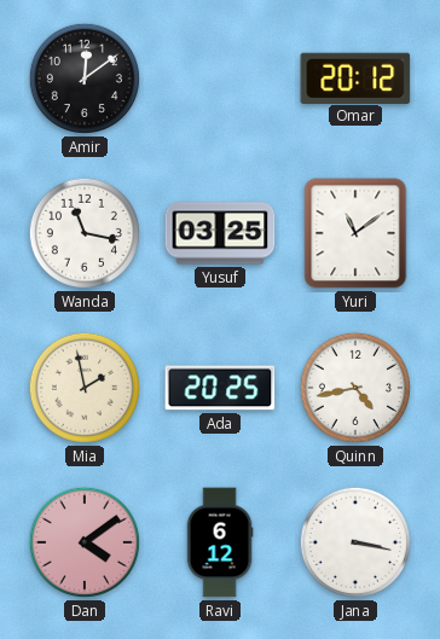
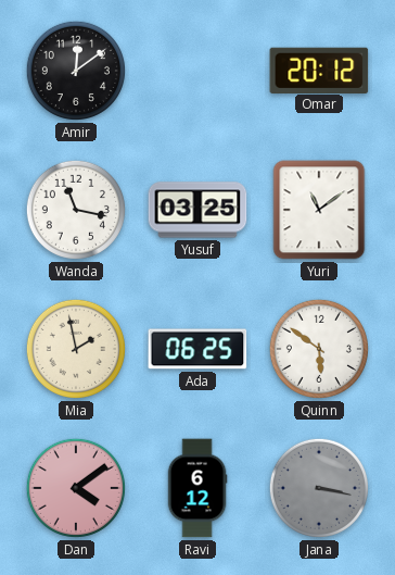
Ada: 20:25 -> 06:25 (197, 349)
Quinn: 4:43 -> 5:51 (319, 349)
Jana dial: white -> grey (319, 488)
